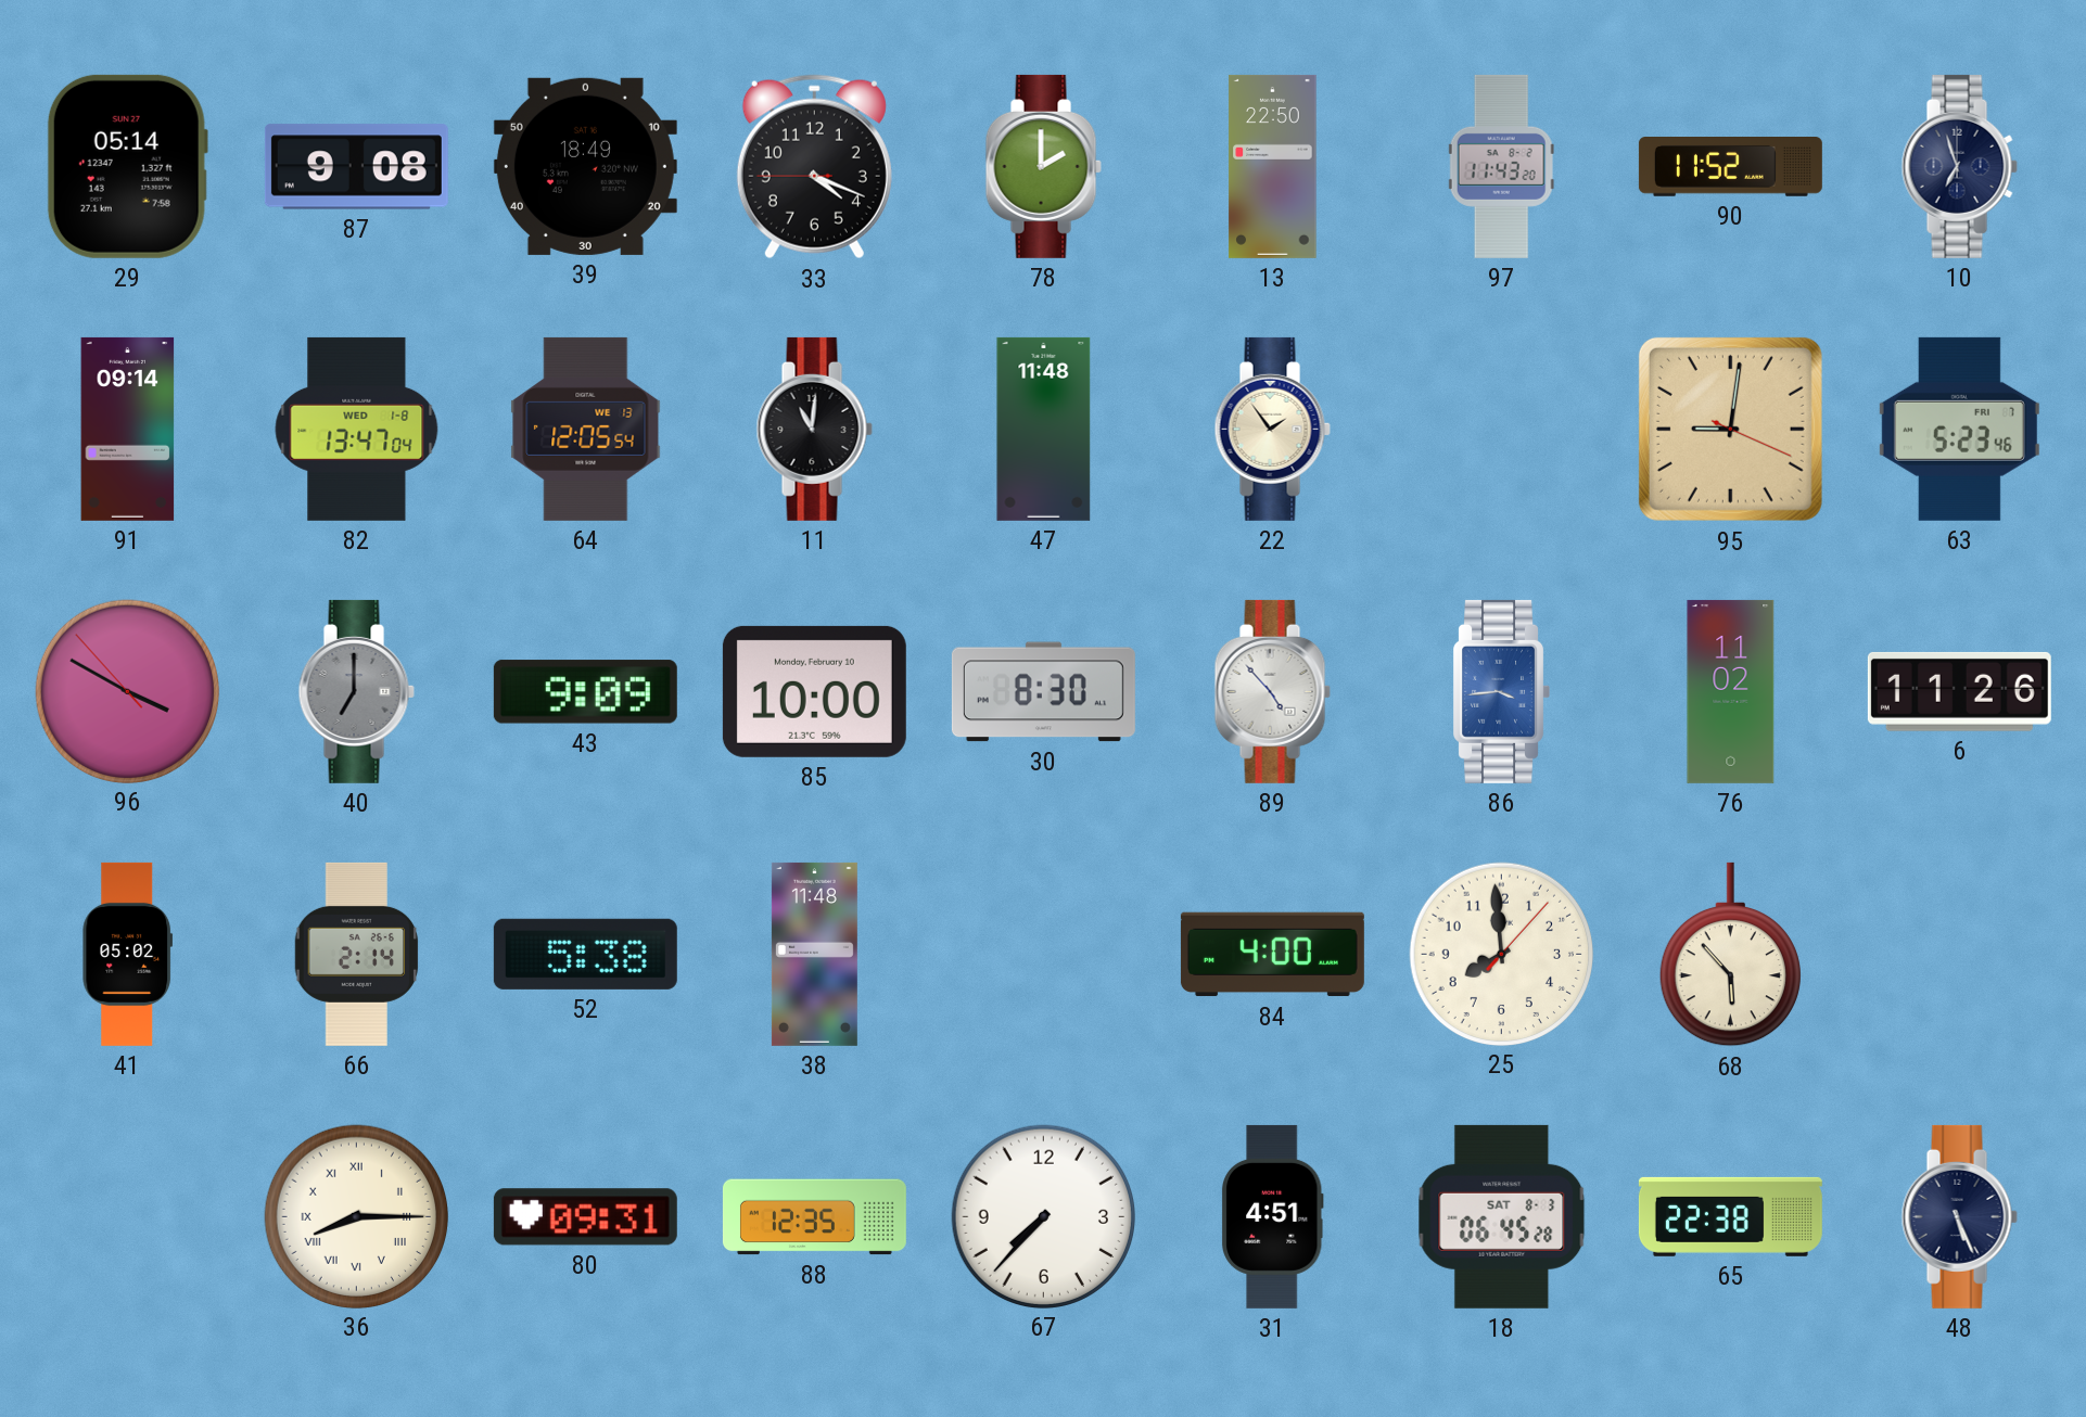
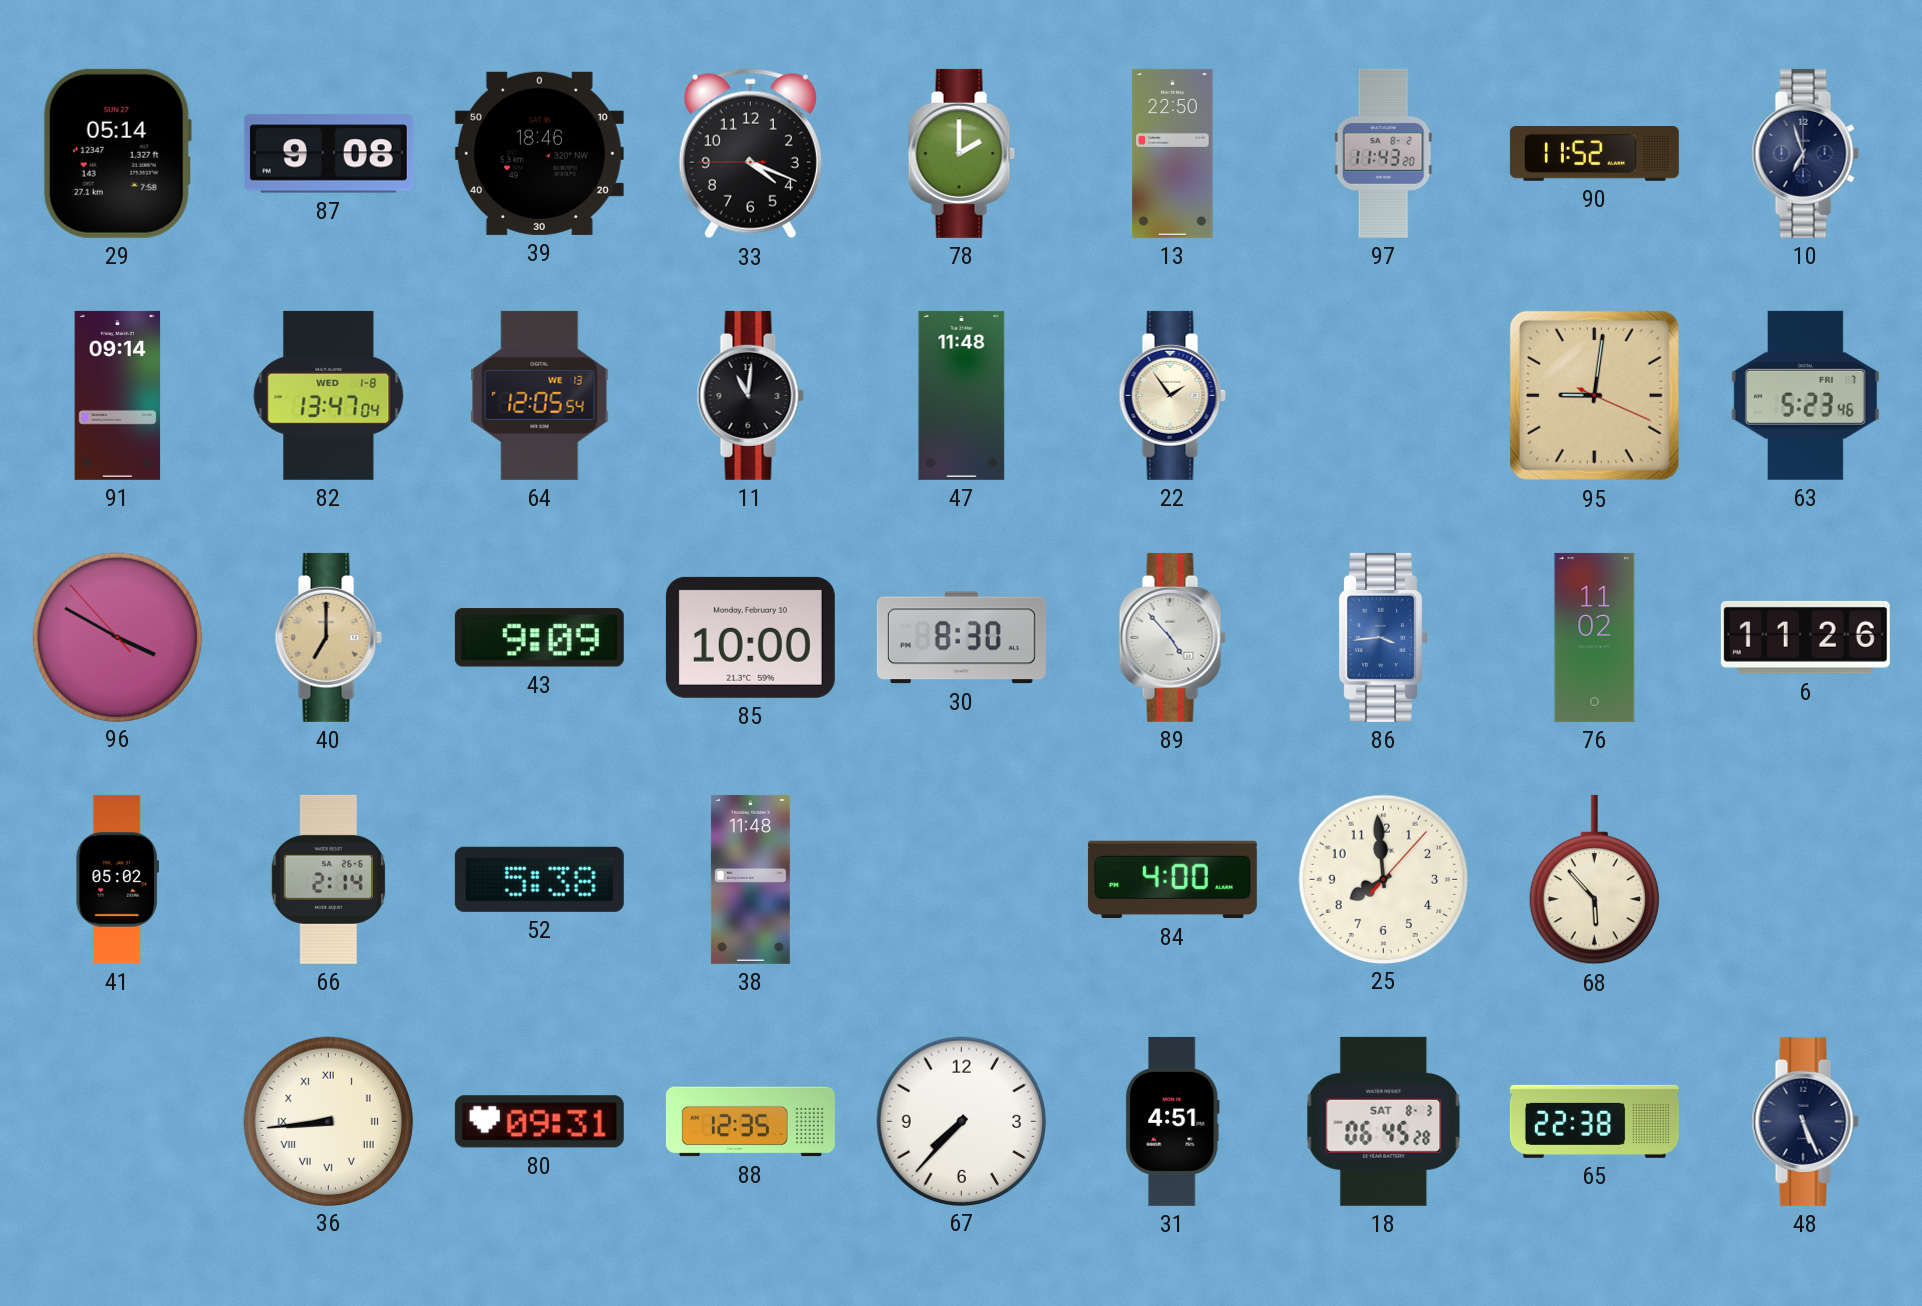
39: 18:49 -> 18:46 (539, 153)
40 dial: grey -> champagne (328, 637)
36: 8:15 -> 8:44 (328, 1121)
